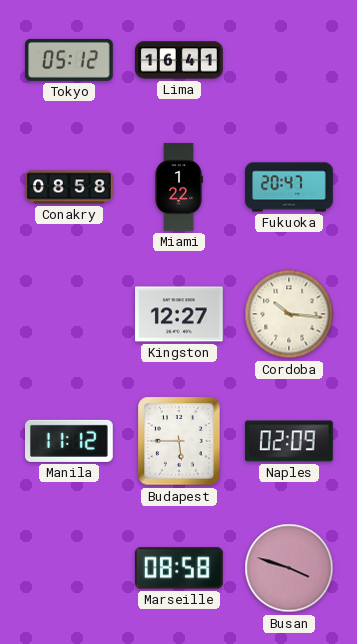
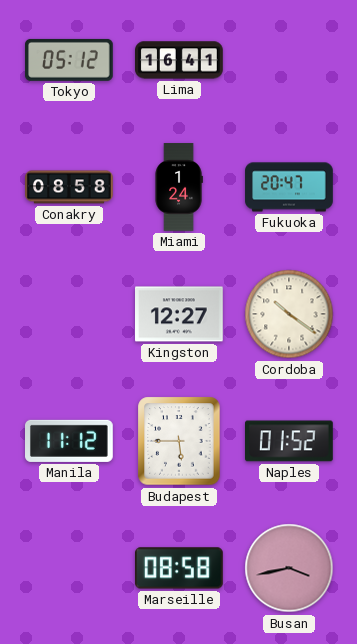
Miami: 1:22 -> 1:24 (179, 187)
Cordoba: 10:16 -> 10:21 (289, 314)
Naples: 02:09 -> 01:52 (290, 441)
Busan: 3:48 -> 3:43 (289, 568)
